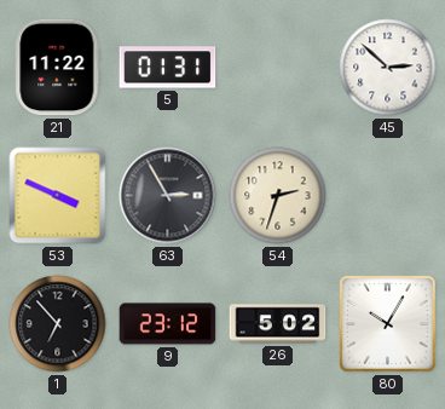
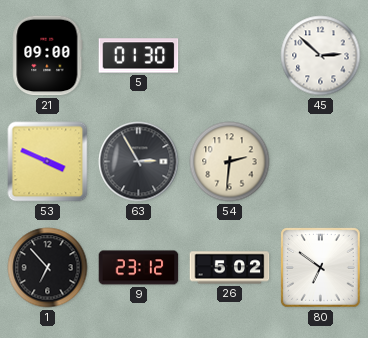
21: 11:22 -> 09:00 (48, 56)
5: 01:31 -> 01:30 (139, 56)
54: 2:33 -> 2:31 (230, 162)
80: 10:05 -> 6:51 (321, 268)
